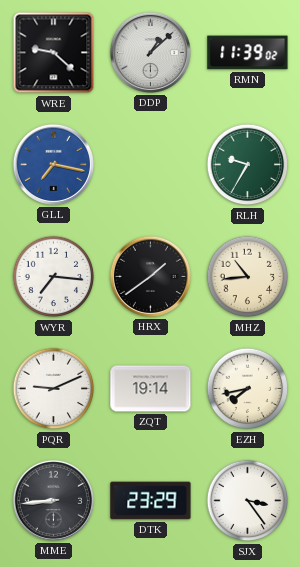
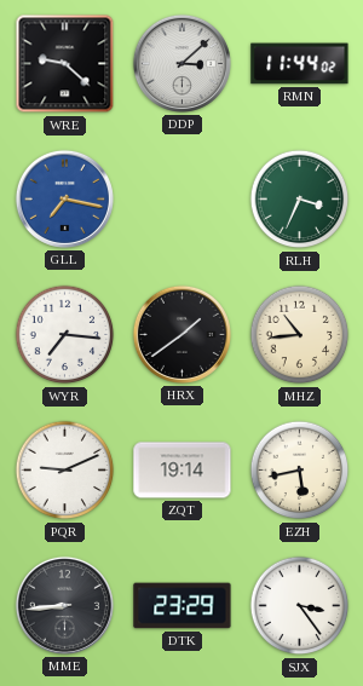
DDP: 1:08 -> 3:08 (181, 63)
RMN: 11:39 -> 11:44 (300, 64)
RLH: 9:35 -> 3:34 (300, 200)
EZH: 7:43 -> 5:43 (300, 471)
